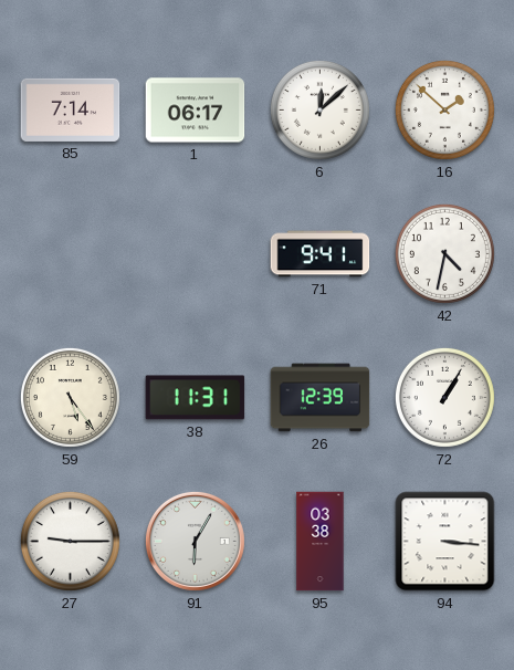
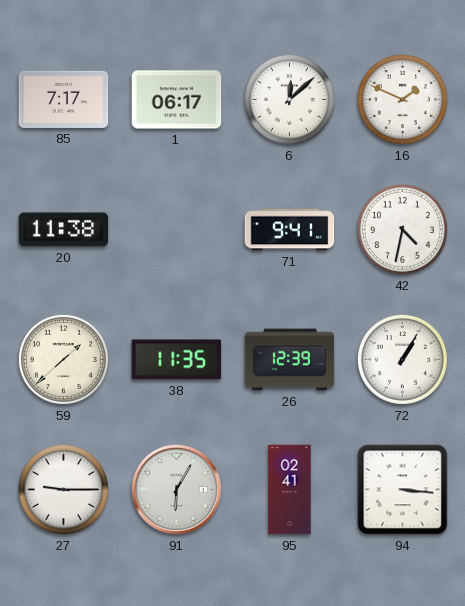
85: 7:14 -> 7:17 (64, 99)
16: 1:52 -> 1:49 (402, 99)
20: none -> 11:38 (64, 230)
59: 5:24 -> 1:38 (63, 359)
38: 11:31 -> 11:35 (177, 360)
95: 03:38 -> 02:41 (290, 490)
